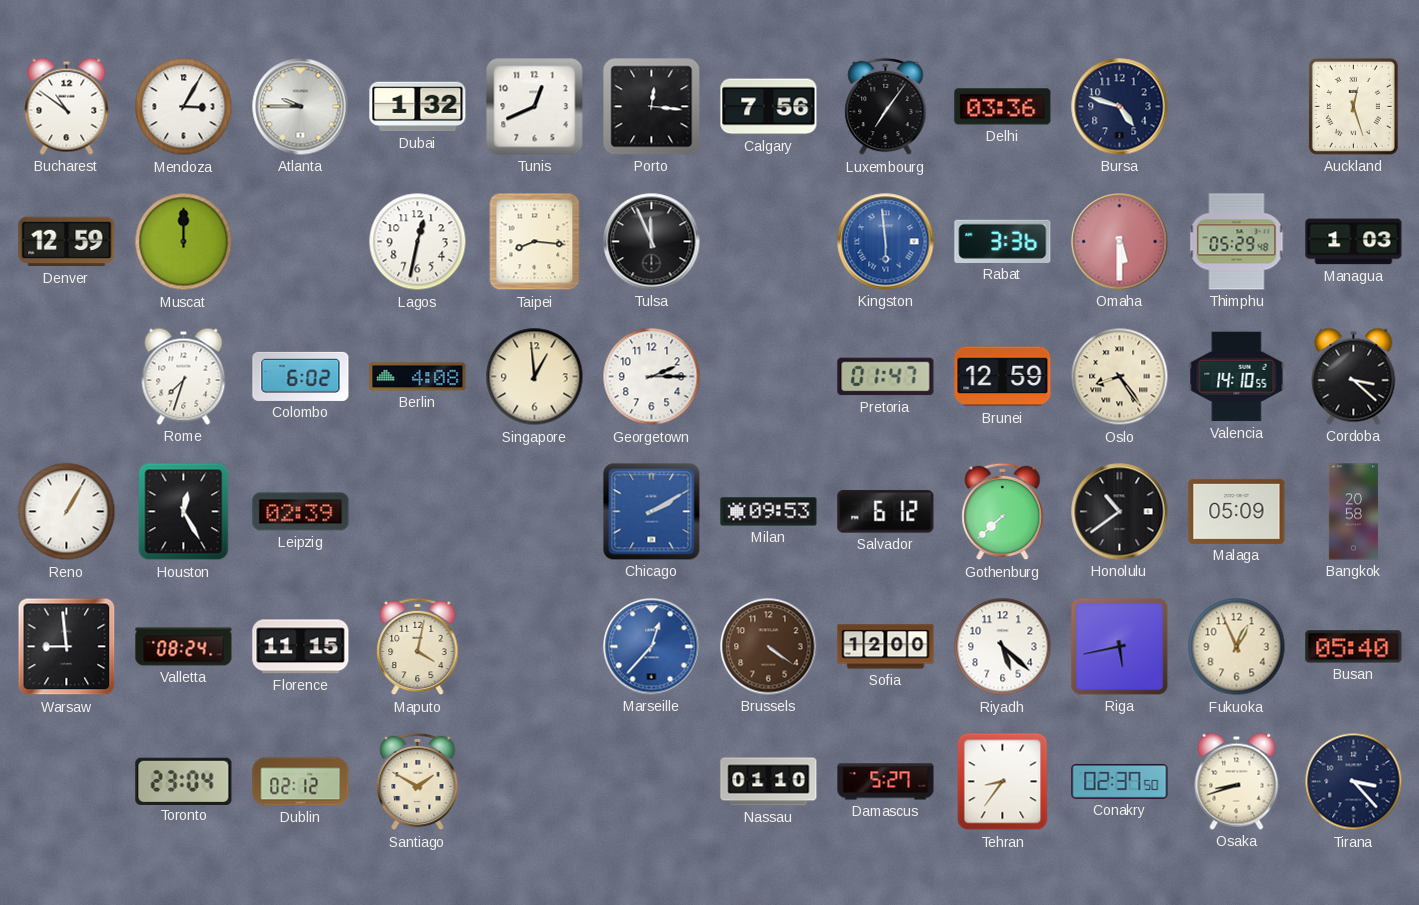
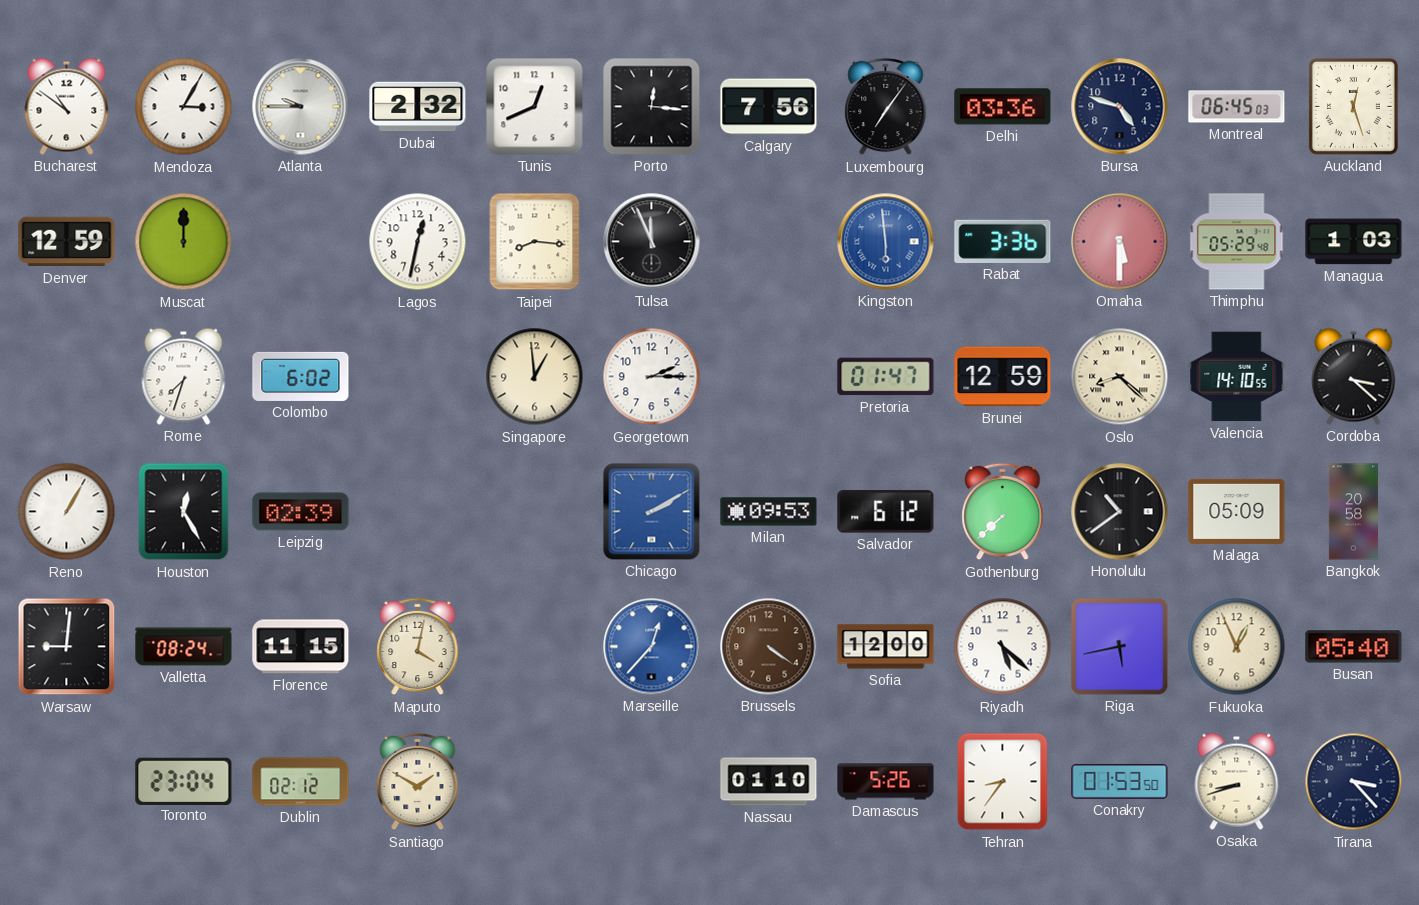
Dubai: 1:32 -> 2:32 (418, 107)
Montreal: none -> 06:45 (1237, 107)
Berlin: 4:08 -> none (418, 377)
Oslo: 8:24 -> 8:22 (1120, 377)
Warsaw: 8:59 -> 9:01 (67, 647)
Damascus: 5:27 -> 5:26 (886, 782)
Conakry: 02:37 -> 01:53 (1120, 782)
